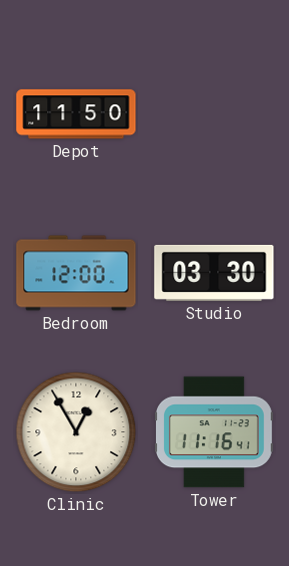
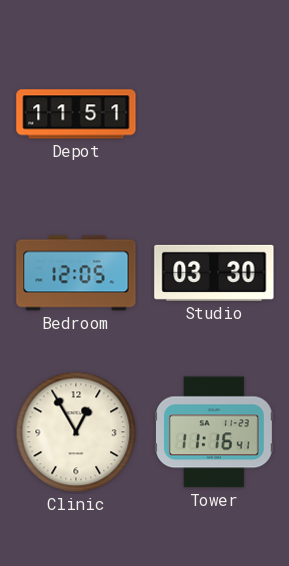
Depot: 11:50 -> 11:51 (76, 114)
Bedroom: 12:00 -> 12:05 (76, 273)
